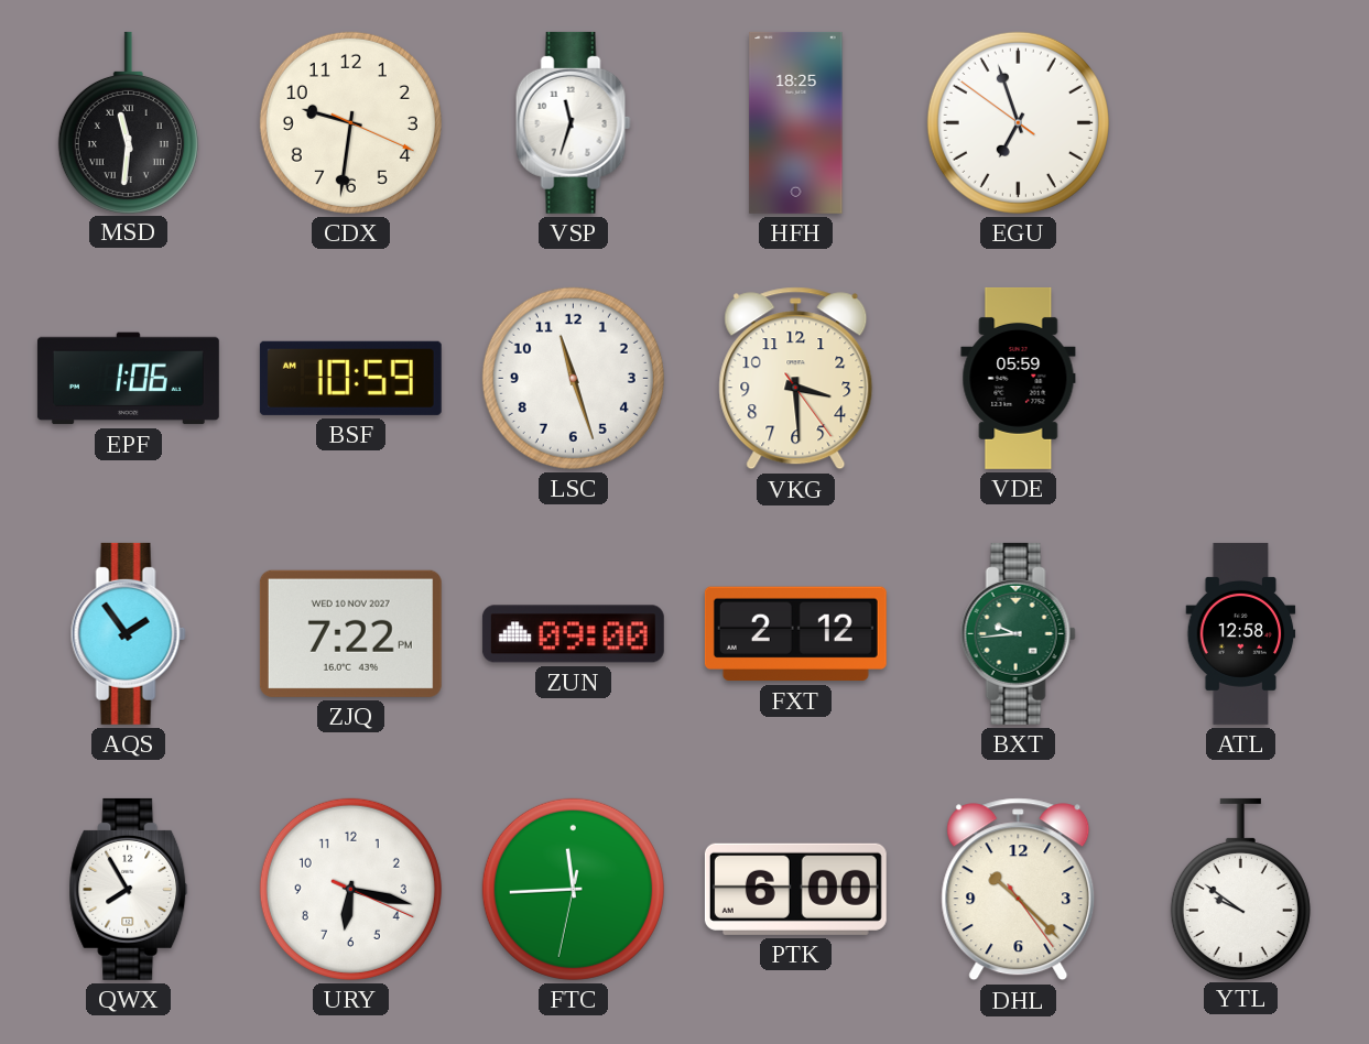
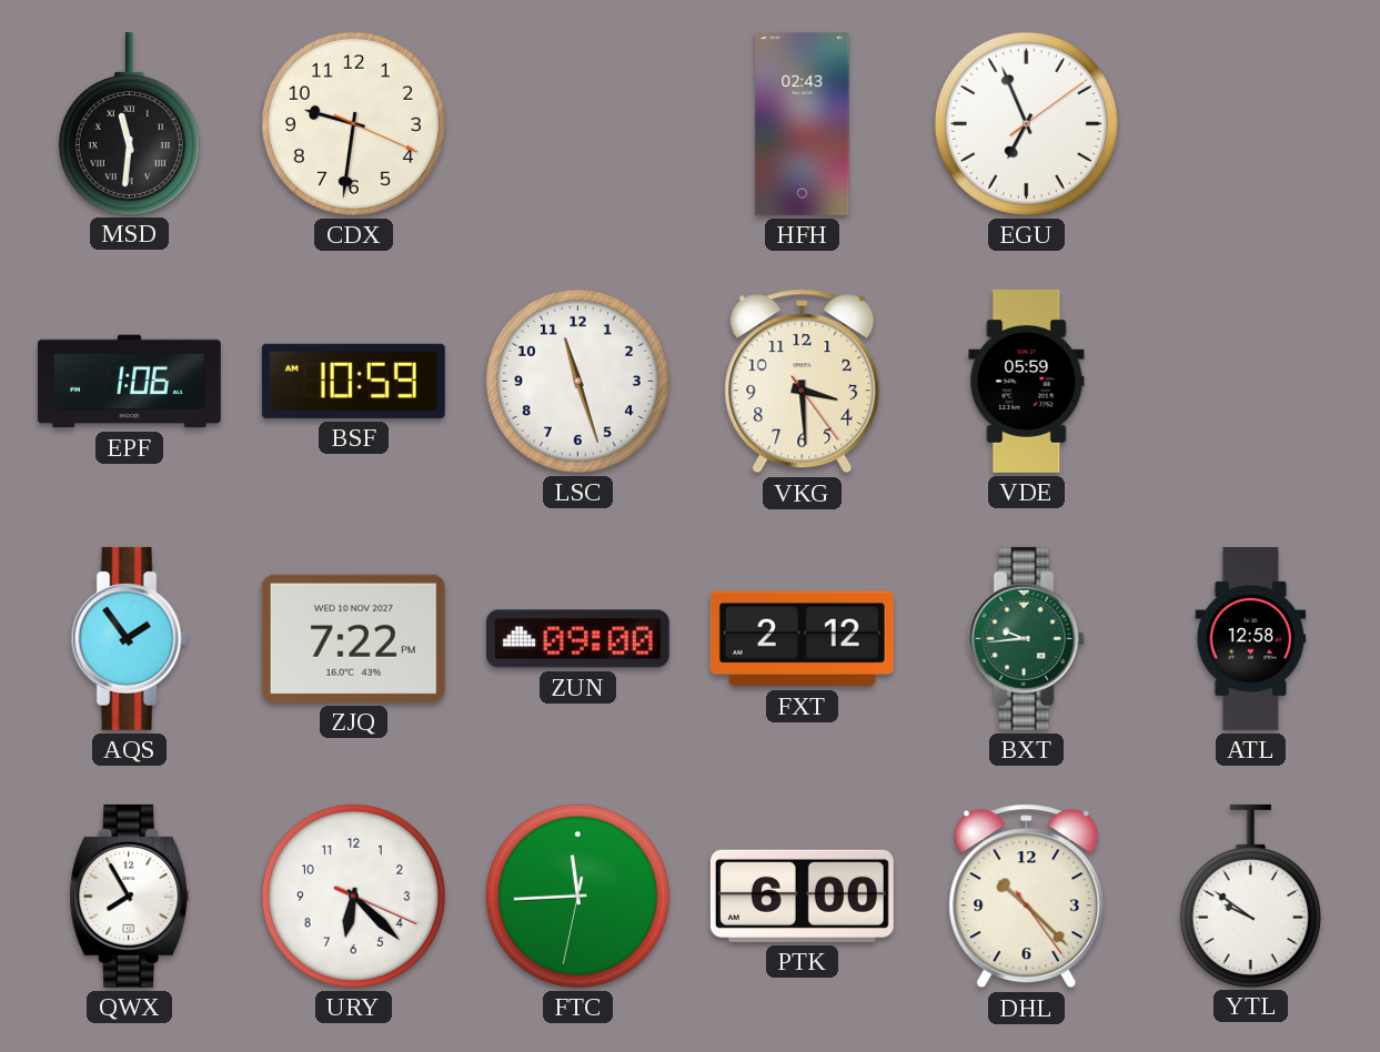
VSP: 11:33 -> none (573, 122)
HFH: 18:25 -> 02:43 (803, 123)
EGU: 6:56:51 -> 6:56:09 (1026, 123)
URY: 6:17 -> 6:22 (353, 896)
